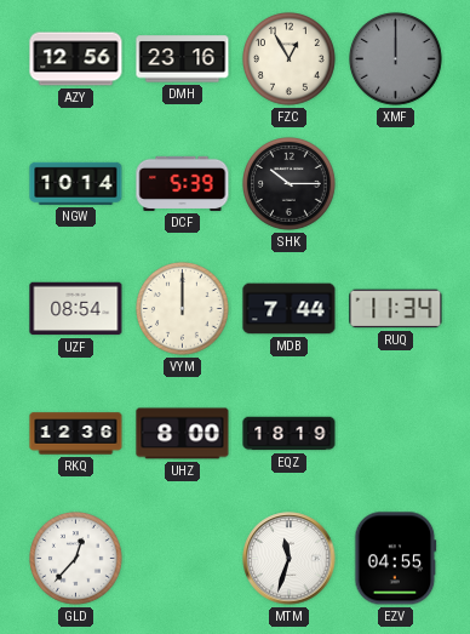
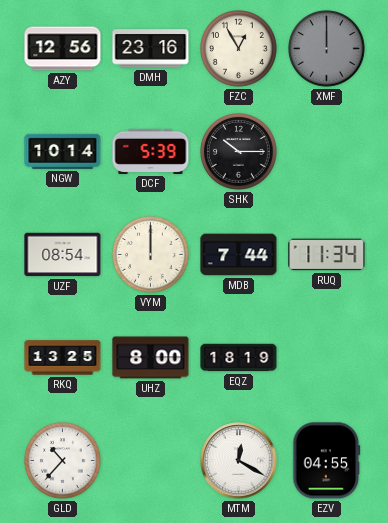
RKQ: 12:36 -> 13:25 (63, 358)
GLD: 12:37 -> 10:37 (63, 461)
MTM: 11:33 -> 12:20 (239, 461)
